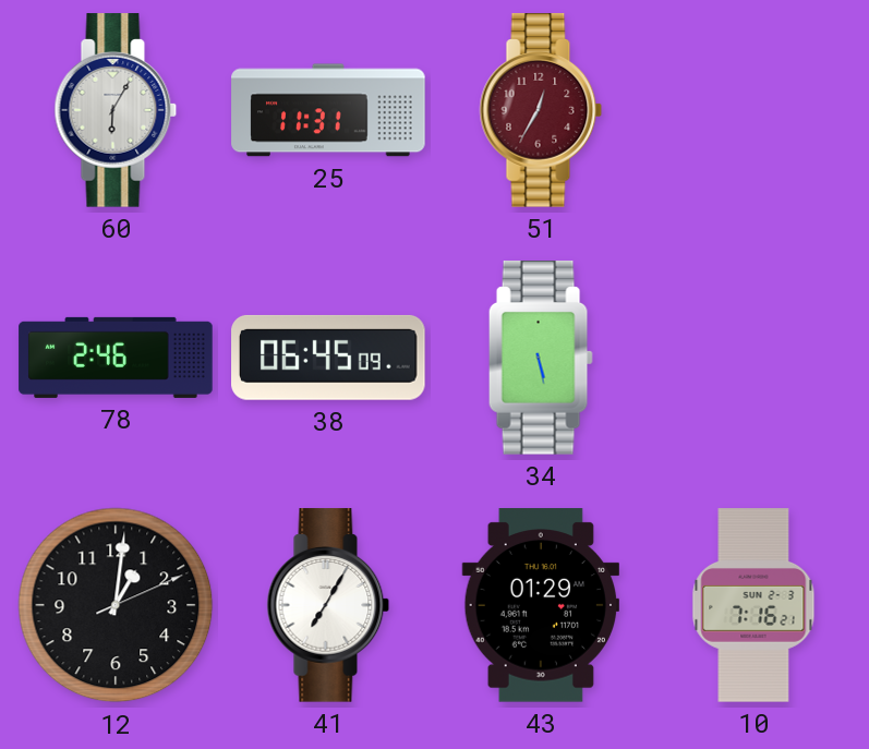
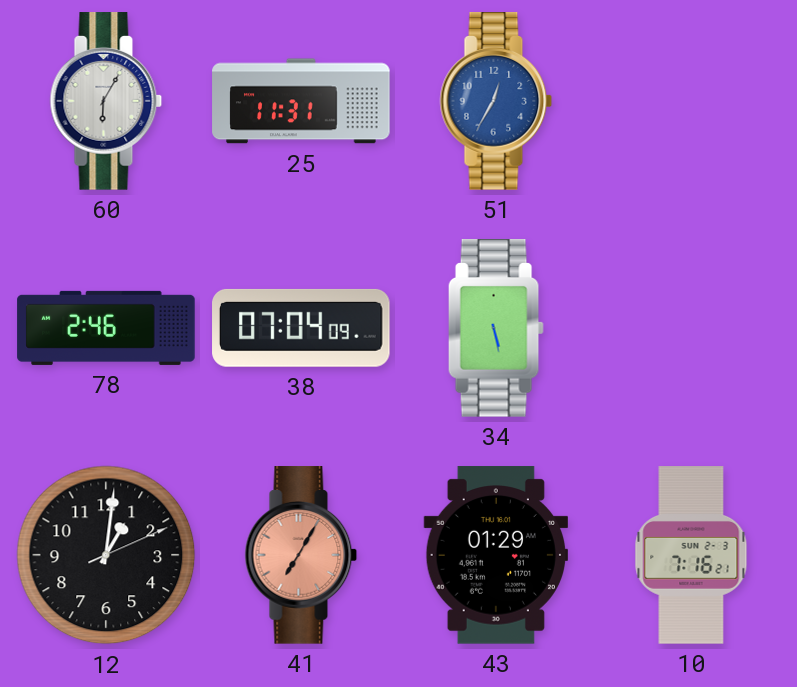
51 dial: burgundy -> blue (496, 101)
38: 06:45 -> 07:04 (301, 328)
41 dial: white -> salmon (301, 555)
